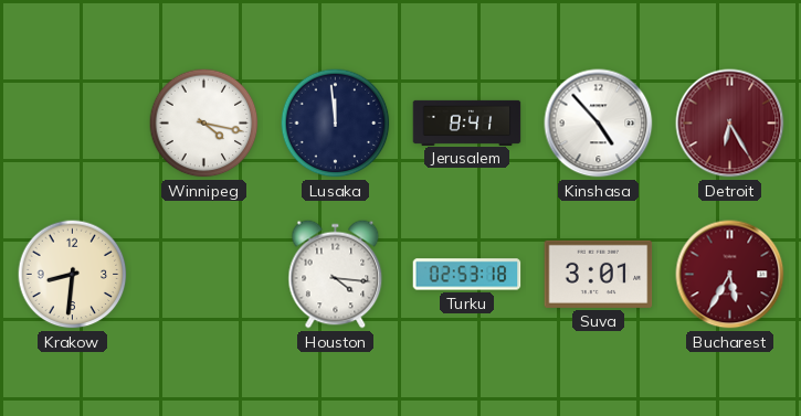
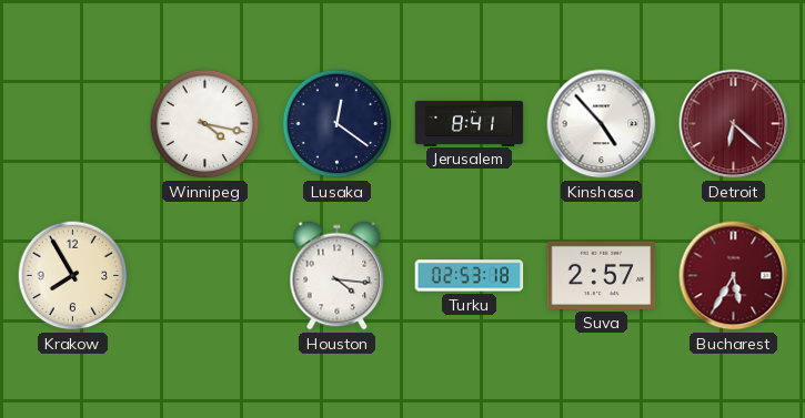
Lusaka: 11:59 -> 12:21 (338, 124)
Detroit: 6:25 -> 6:22 (734, 124)
Krakow: 8:31 -> 7:55 (73, 276)
Suva: 3:01 -> 2:57 (602, 275)
